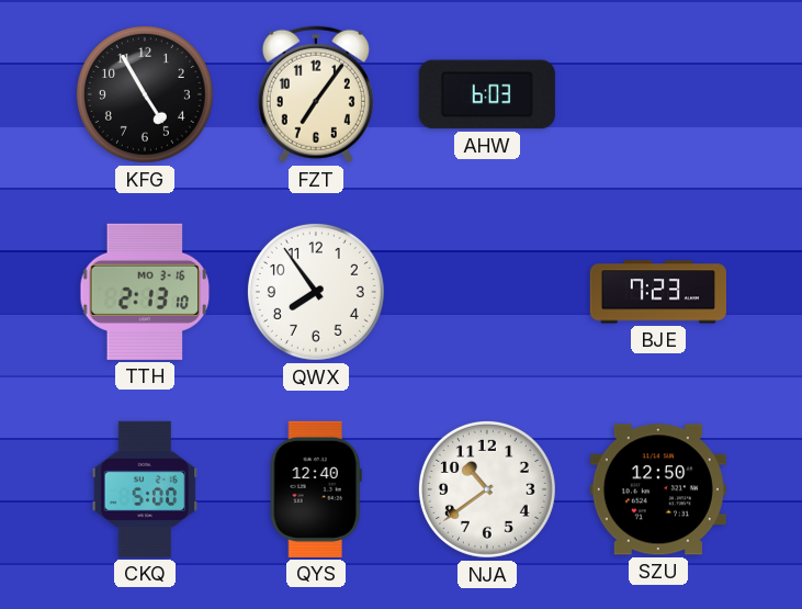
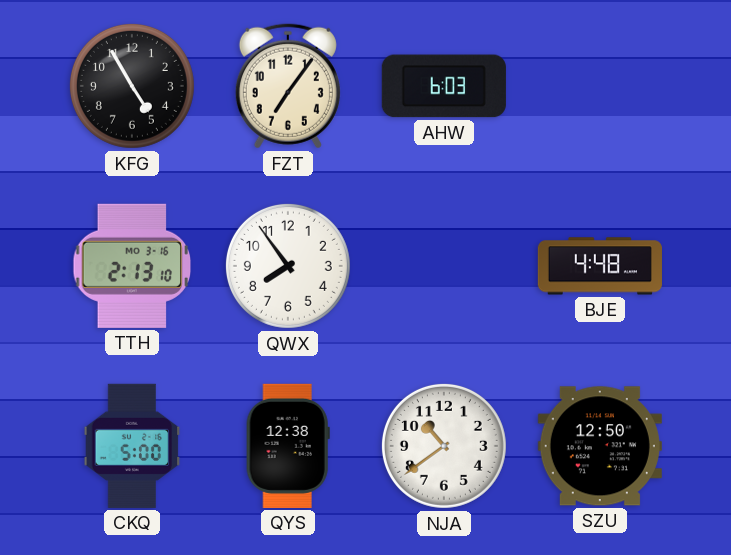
BJE: 7:23 -> 4:48 (600, 266)
QYS: 12:40 -> 12:38 (288, 446)
